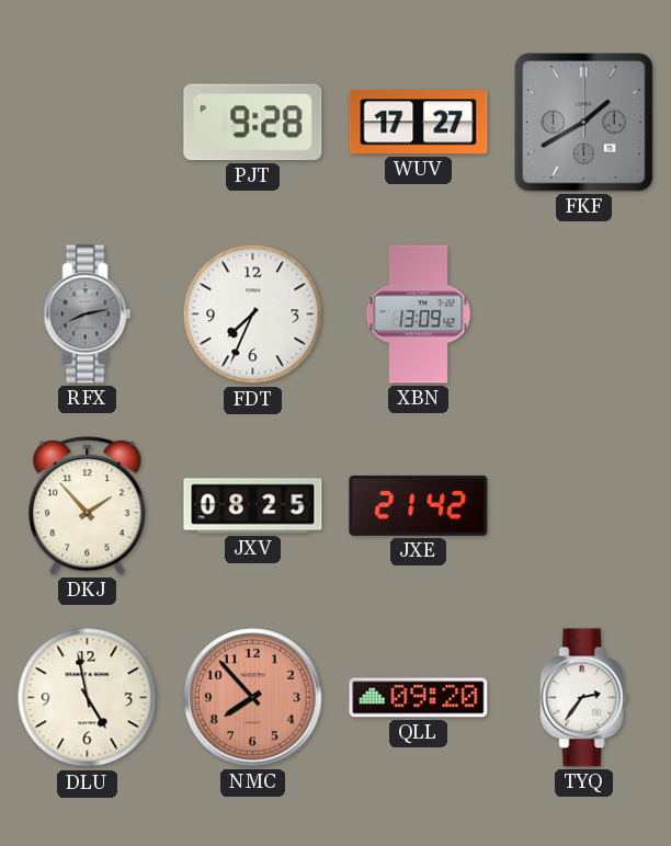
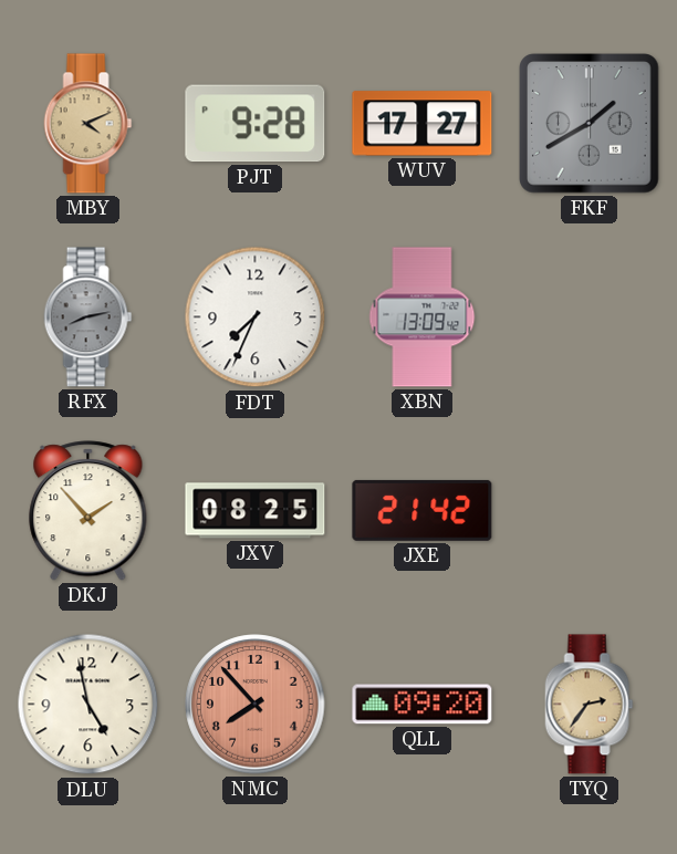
MBY: none -> 4:11 (88, 124)
TYQ dial: white -> champagne (590, 705)
